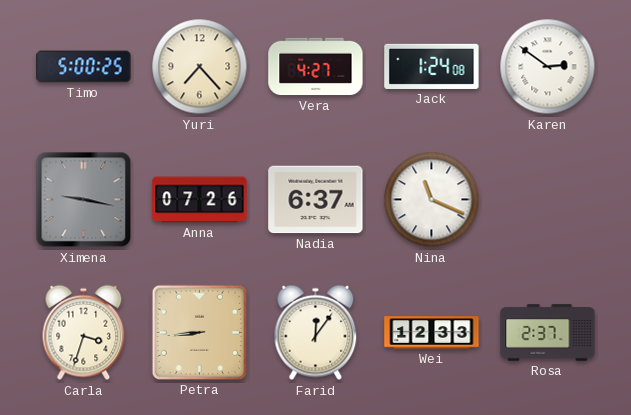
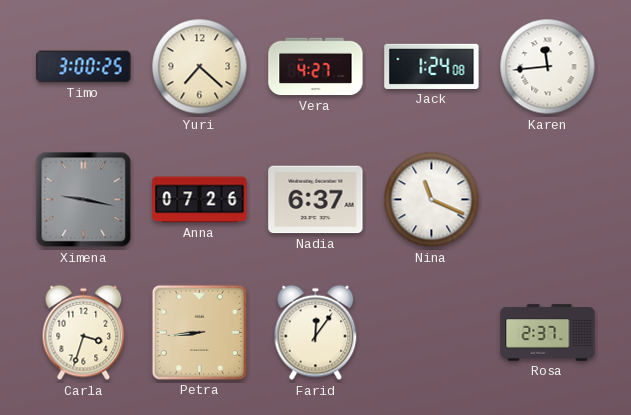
Timo: 5:00 -> 3:00 (84, 67)
Yuri: 7:23 -> 7:22 (200, 67)
Karen: 2:51 -> 11:44 (548, 67)
Wei: 12:33 -> none (432, 333)
